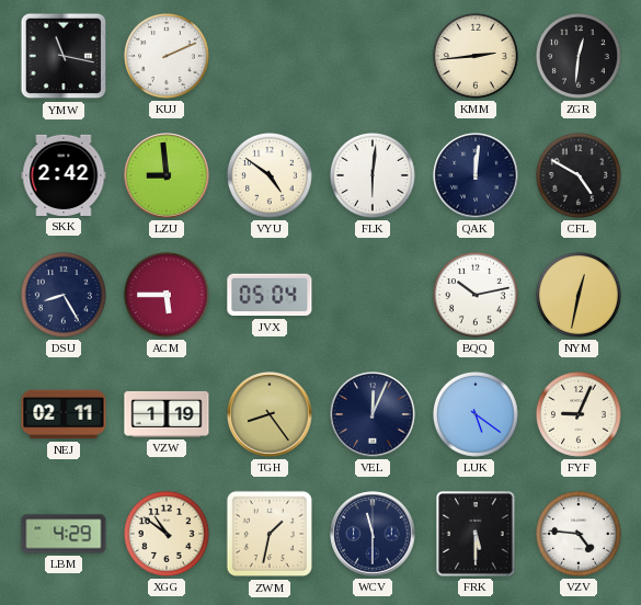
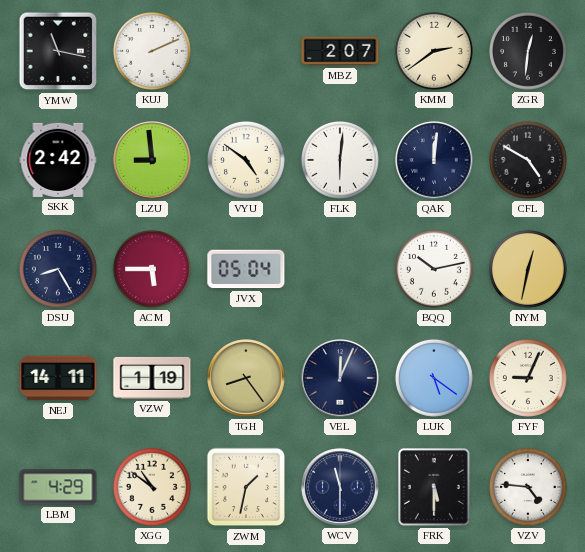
MBZ: none -> 2:07 (340, 51)
KMM: 2:44 -> 2:39 (434, 51)
NEJ: 02:11 -> 14:11 (58, 378)
